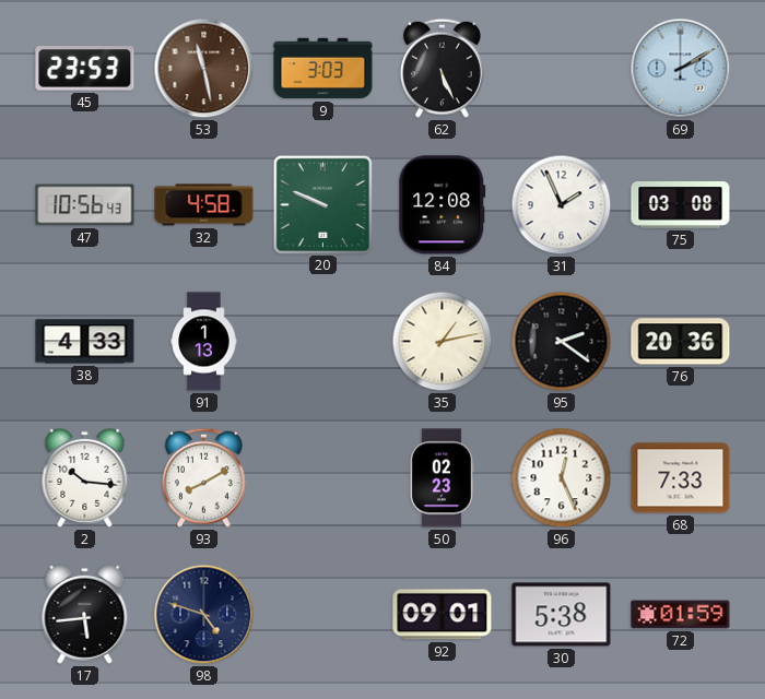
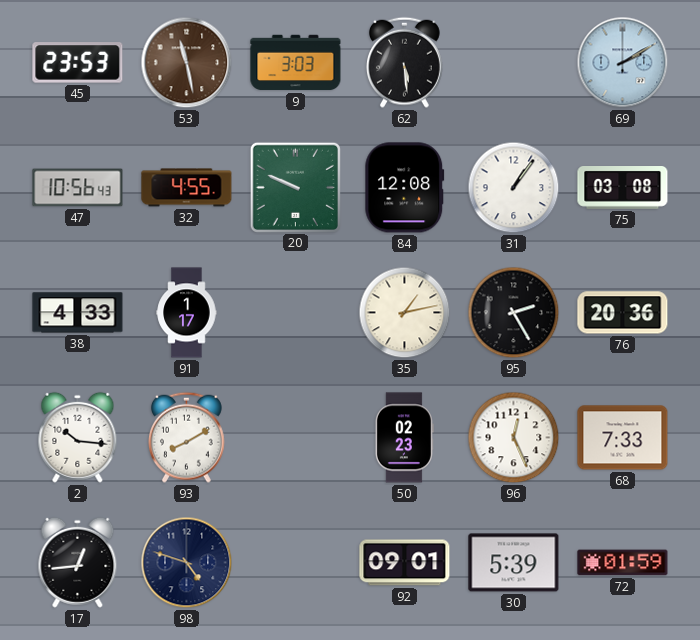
62: 5:26 -> 5:29 (405, 62)
32: 4:58 -> 4:55 (187, 188)
31: 1:56 -> 1:06 (514, 188)
91: 1:13 -> 1:17 (187, 313)
95: 2:21 -> 2:25 (514, 313)
17: 5:44 -> 12:44 (78, 562)
30: 5:38 -> 5:39 (514, 563)
